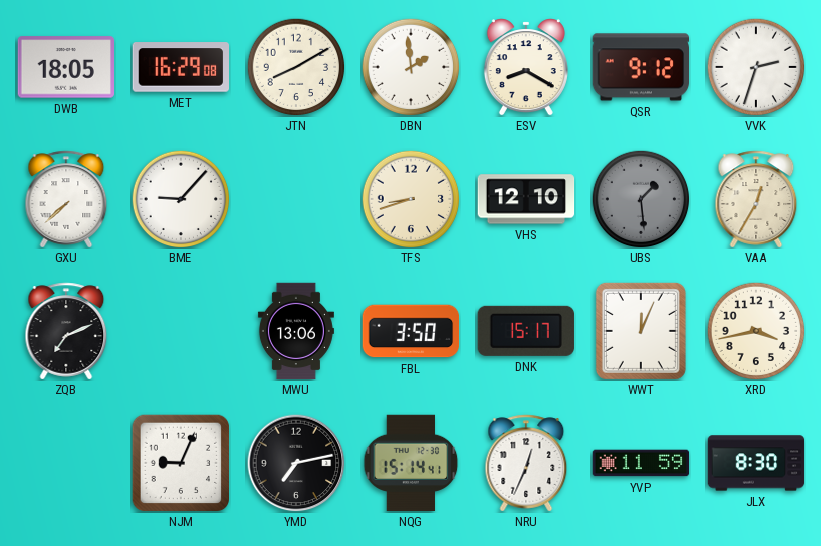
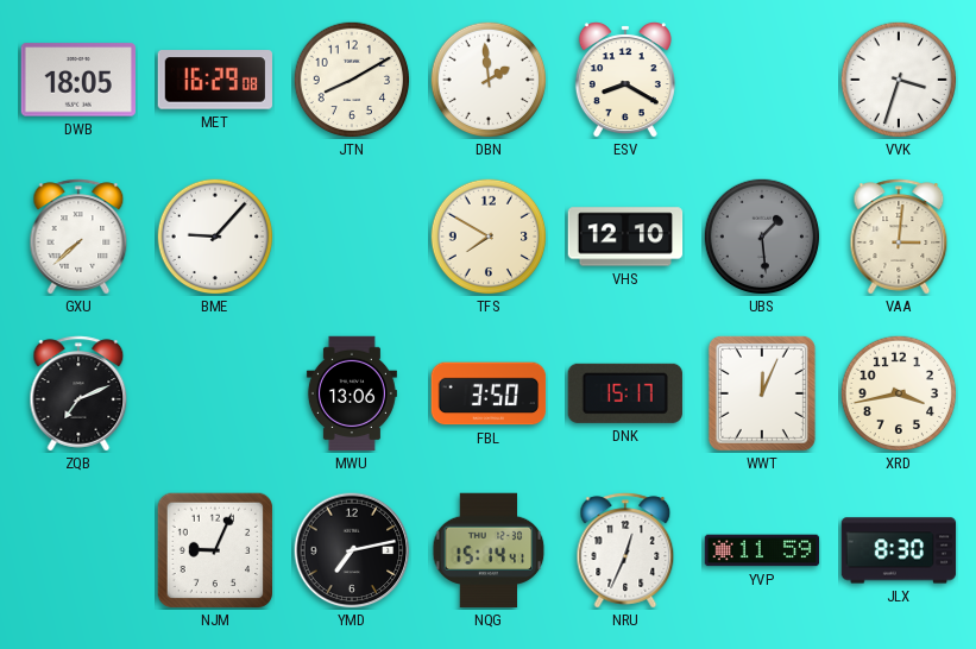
QSR: 9:12 -> none (641, 67)
VVK: 2:33 -> 3:33 (899, 80)
TFS: 8:42 -> 7:50 (489, 237)
VAA: 12:35 -> 3:01 (899, 237)
